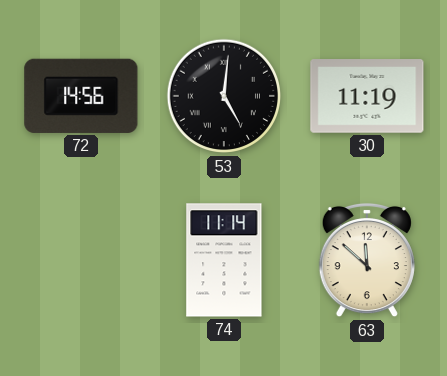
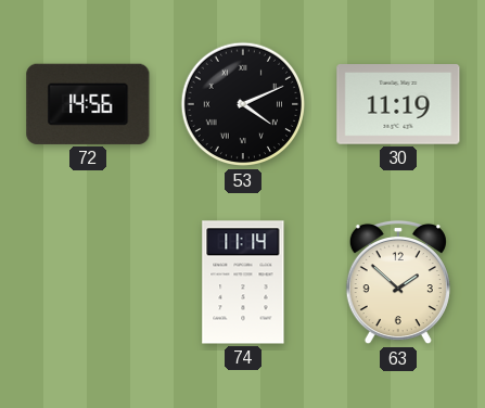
53: 5:01 -> 4:11 (243, 104)
63: 11:52 -> 1:52 (398, 282)
